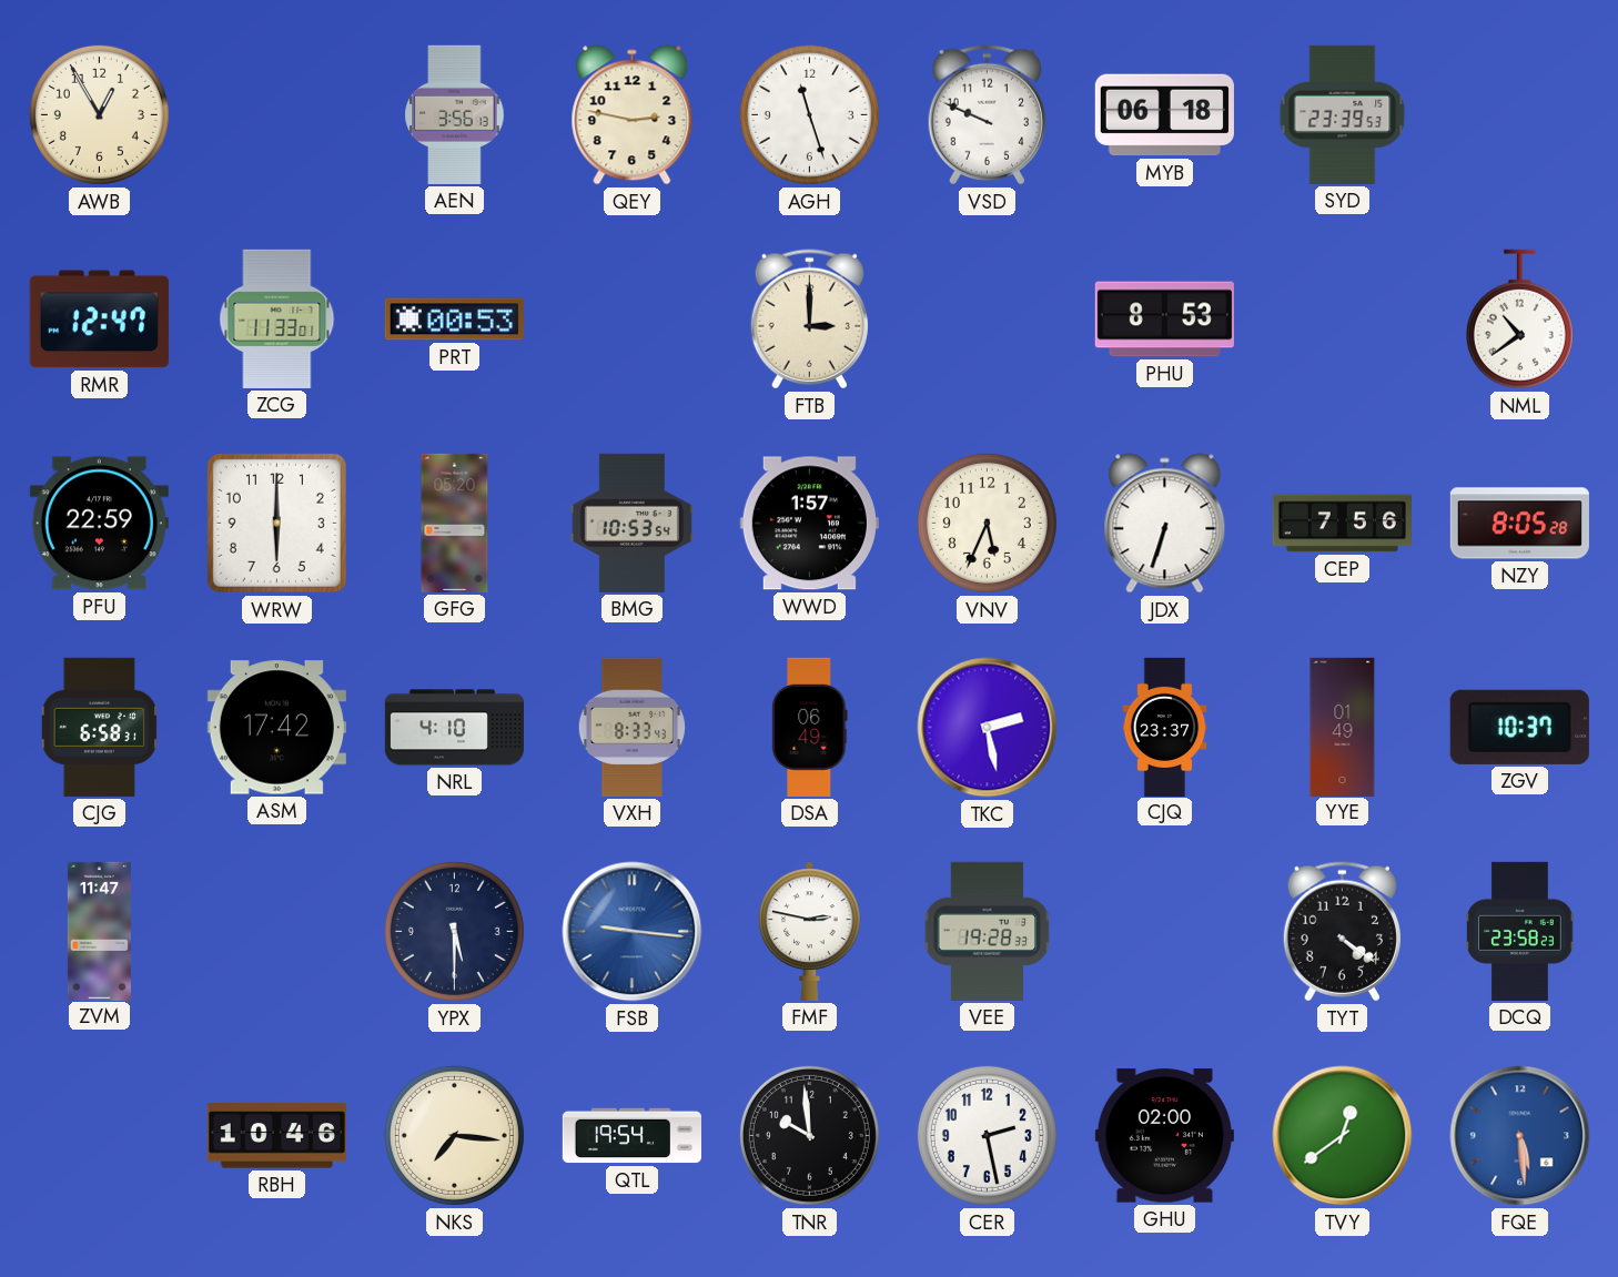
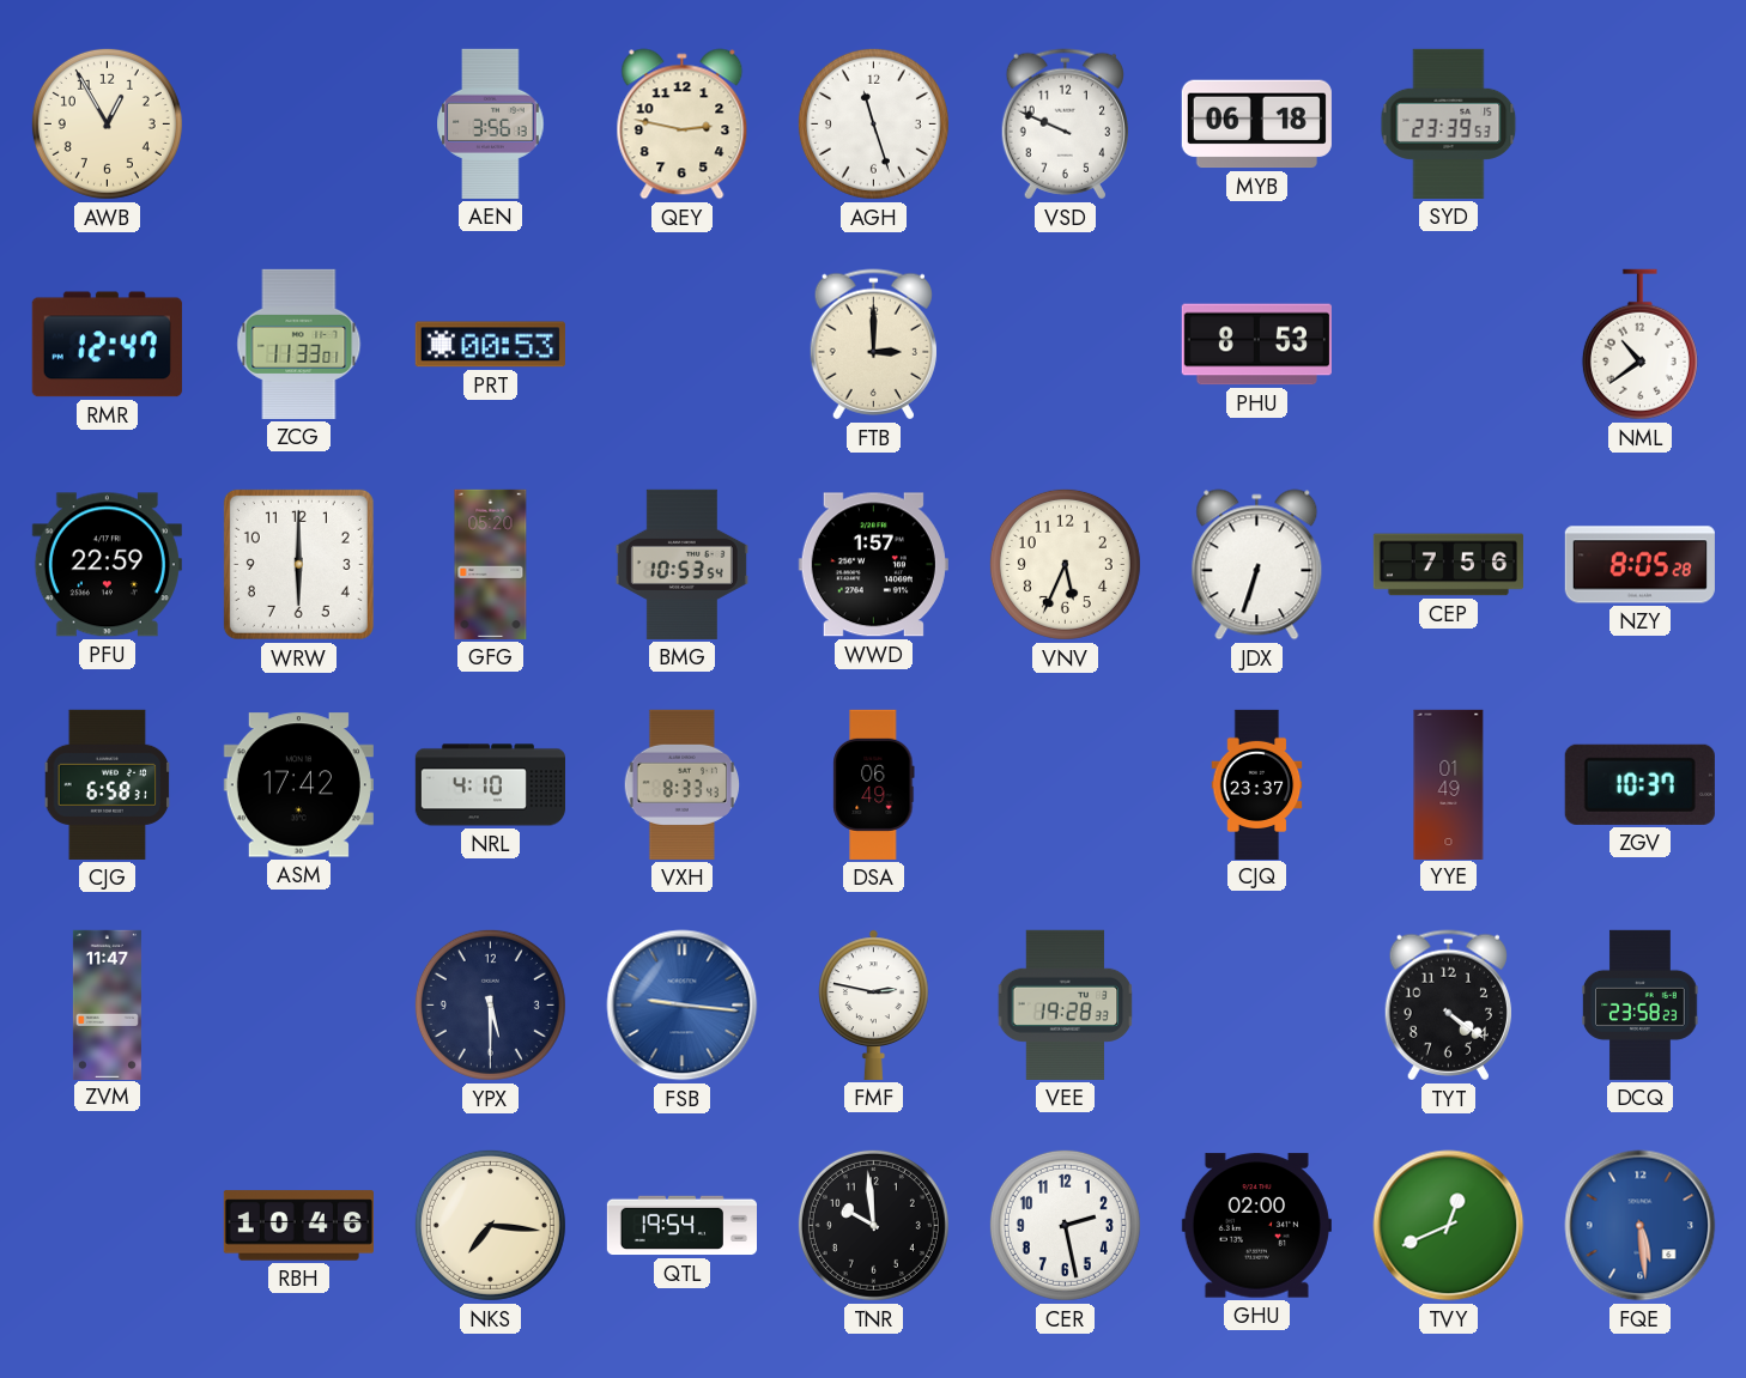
TKC: 2:28 -> none (988, 728)
TVY: 12:39 -> 12:41 (1449, 1226)
